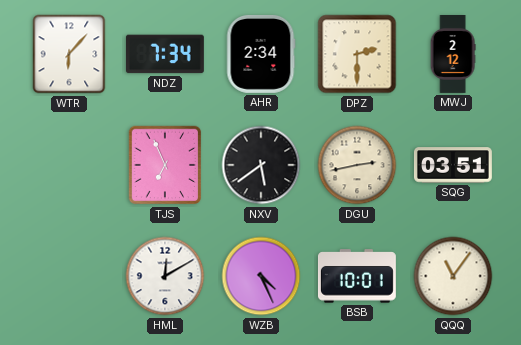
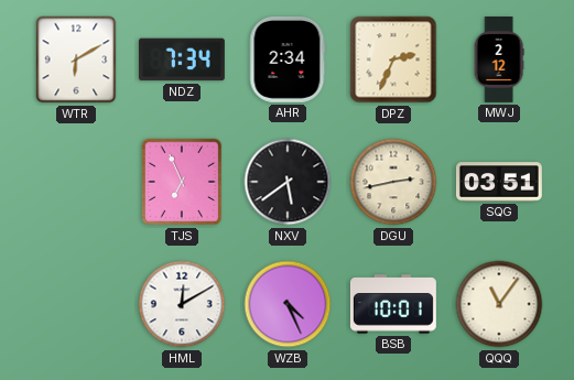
WTR: 6:07 -> 6:10 (76, 59)
DPZ: 2:30 -> 2:34 (393, 59)
